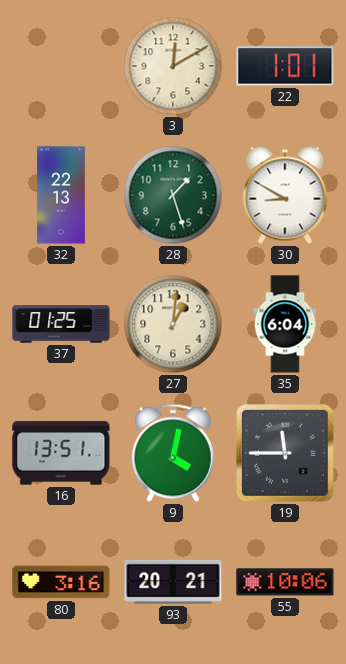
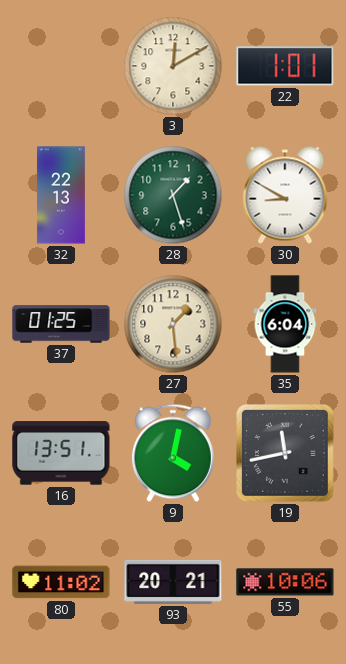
27: 1:01 -> 1:29 (173, 324)
19: 11:45 -> 11:43 (286, 454)
80: 3:16 -> 11:02 (61, 582)
